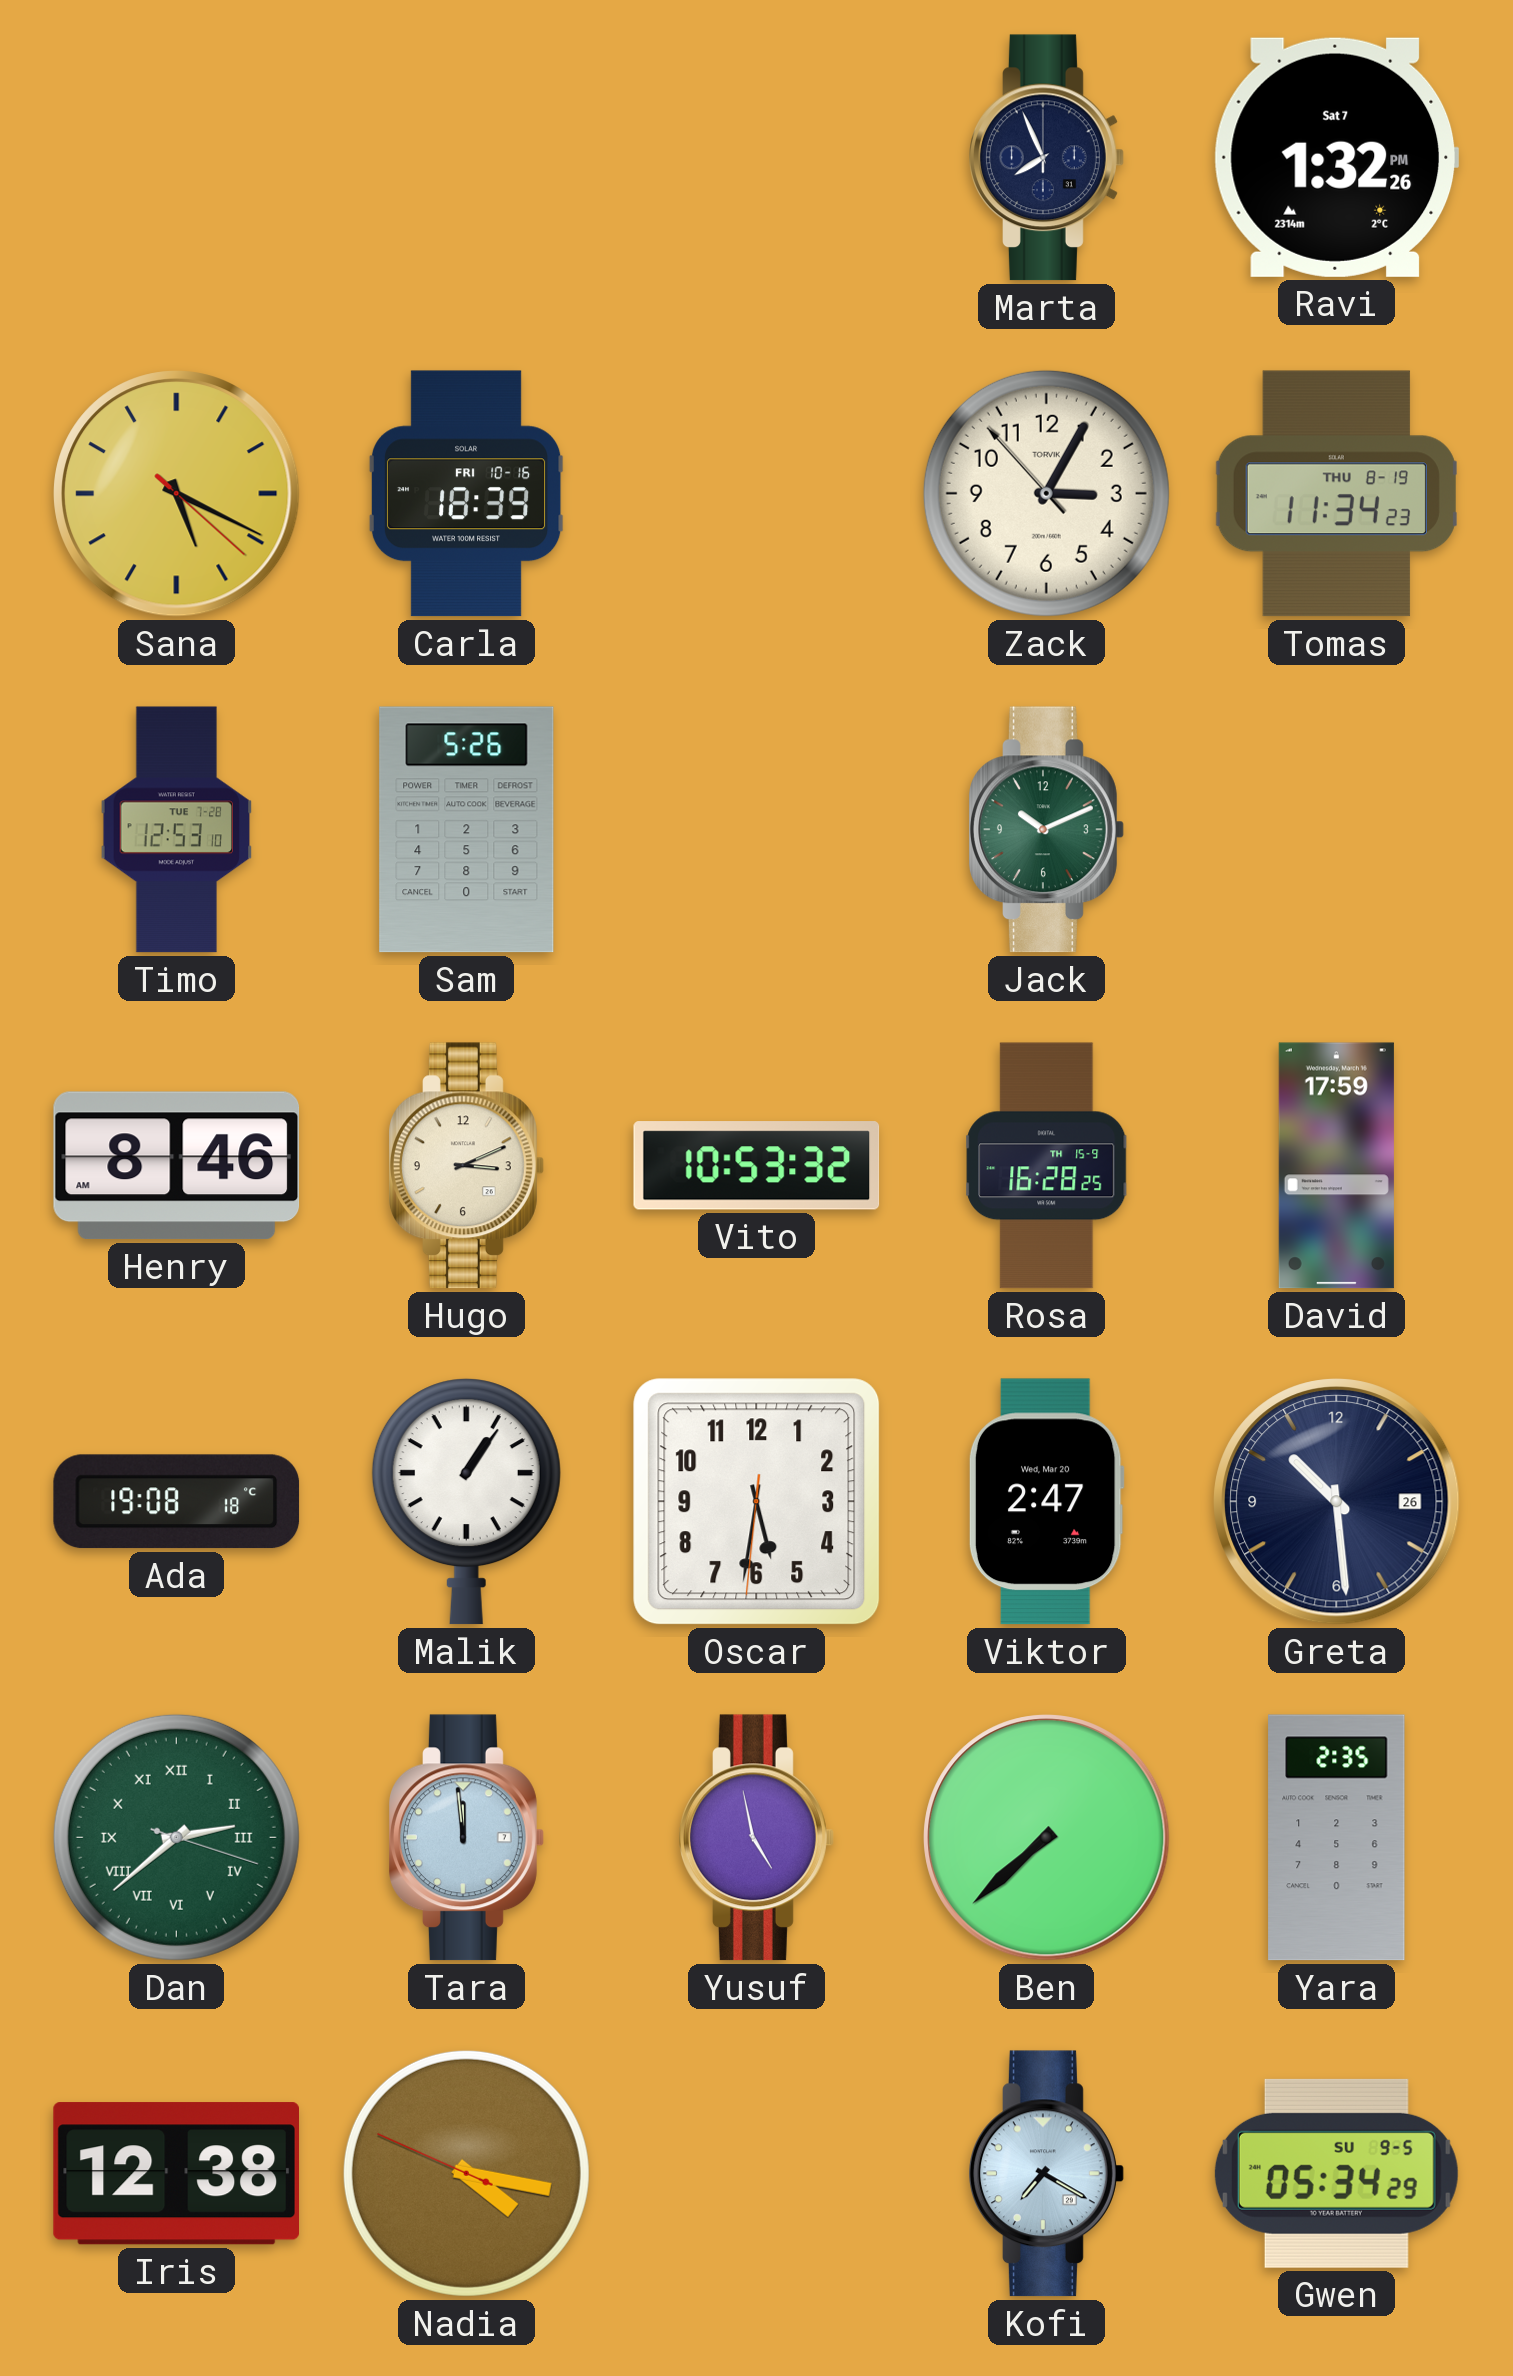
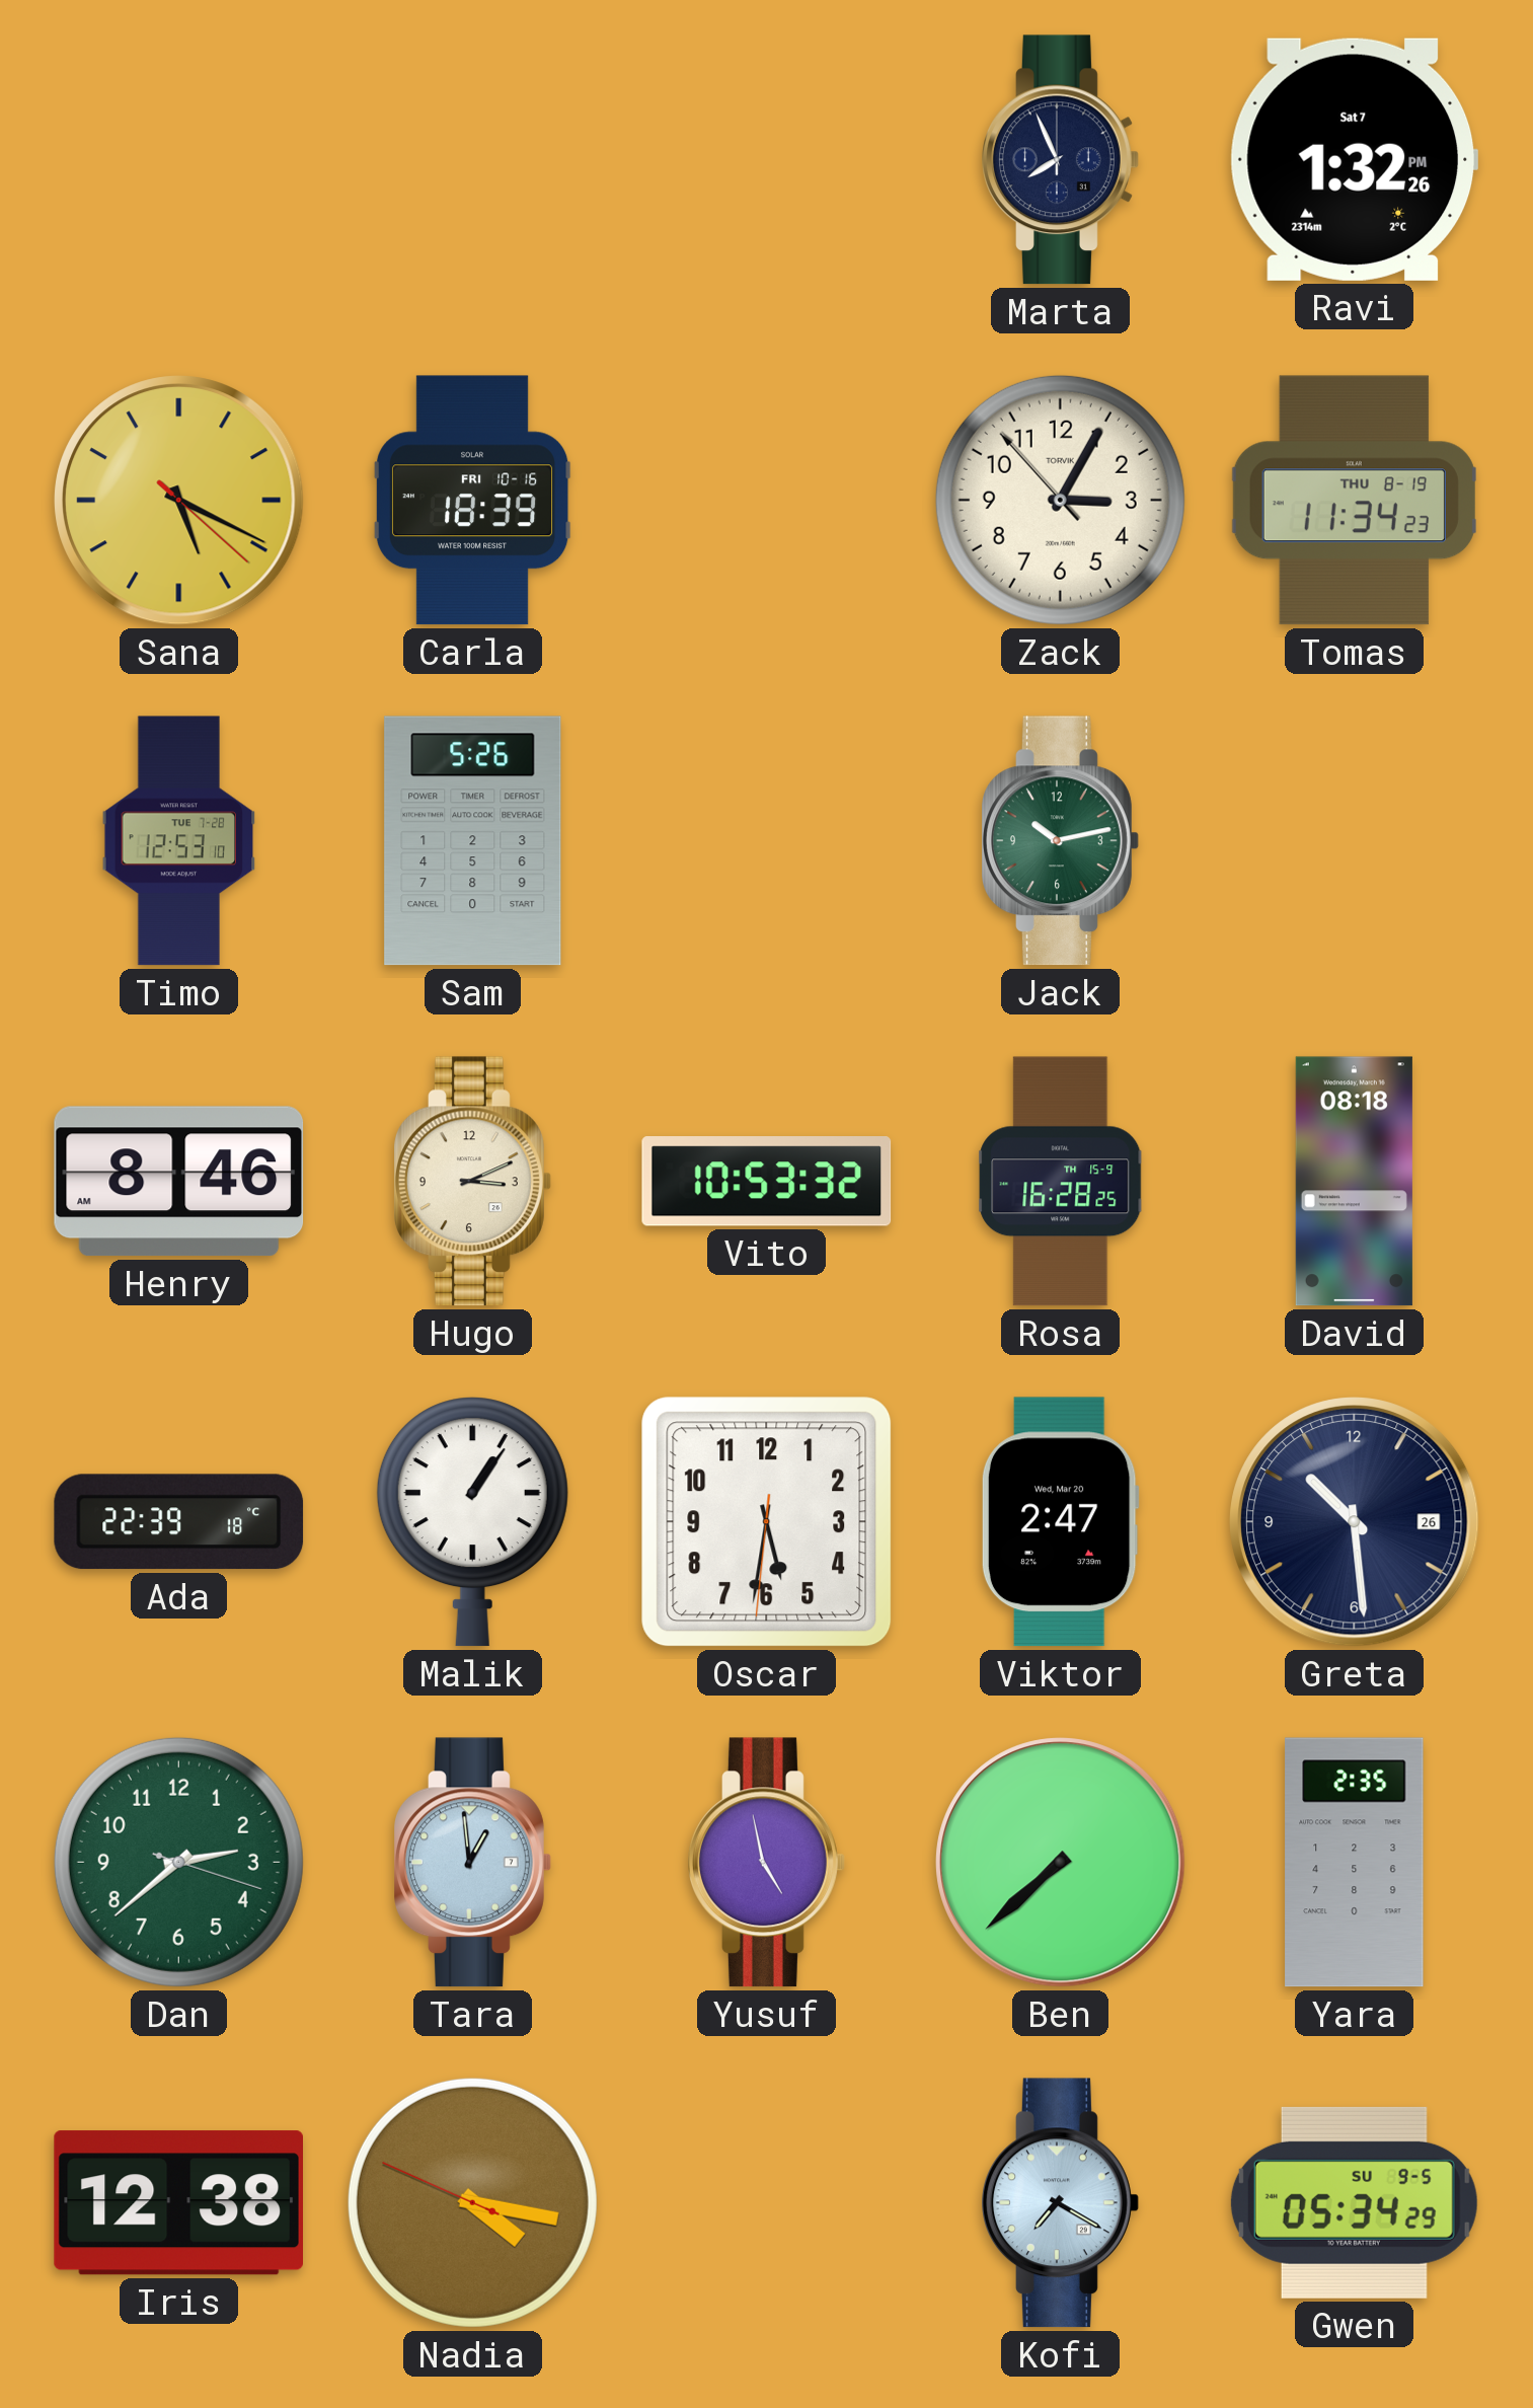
Jack: 10:11 -> 10:13 (1061, 841)
David: 17:59 -> 08:18 (1354, 1182)
Ada: 19:08 -> 22:39 (179, 1522)
Dan numerals: Roman -> Arabic (178, 1862)
Tara: 11:59 -> 12:59 (473, 1863)
